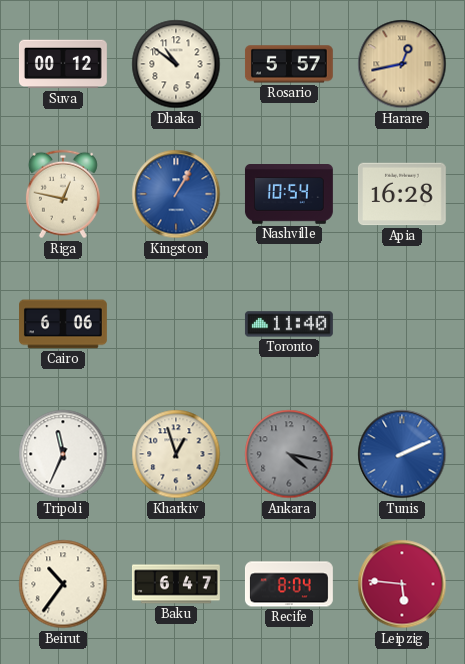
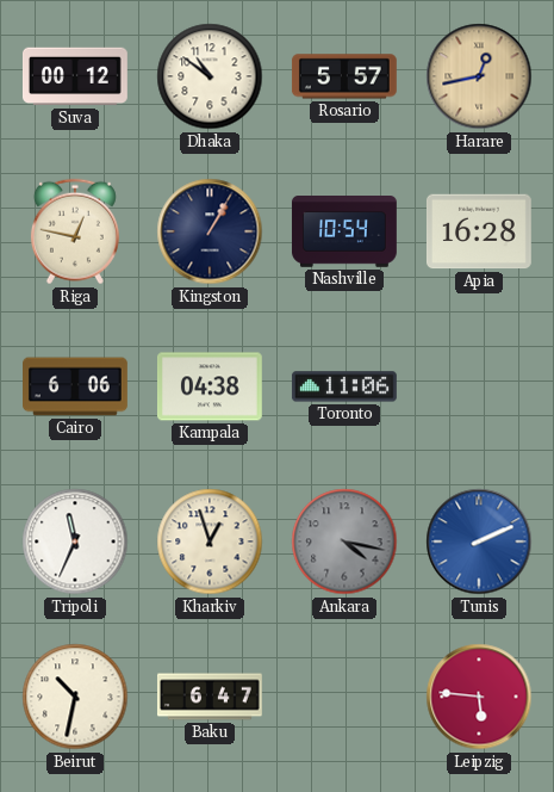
Kingston dial: blue -> navy (210, 231)
Kampala: none -> 04:38 (210, 386)
Toronto: 11:40 -> 11:06 (344, 386)
Beirut: 10:36 -> 10:32 (75, 697)
Recife: 8:04 -> none (289, 584)
